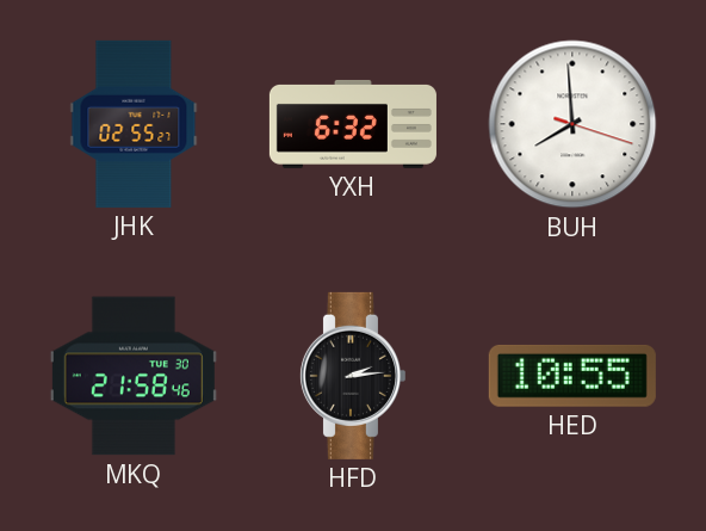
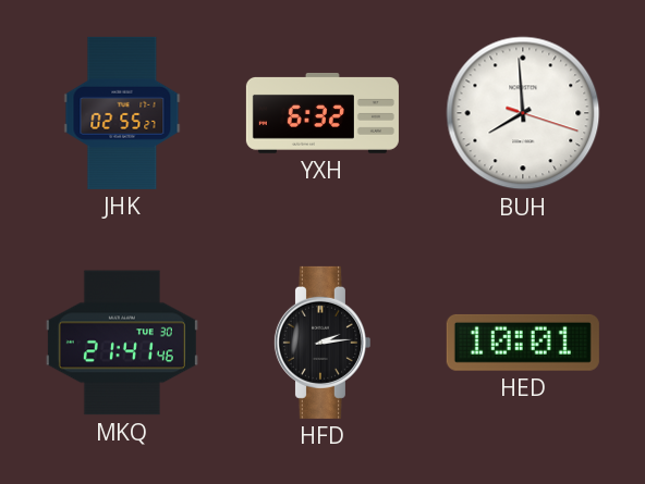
MKQ: 21:58 -> 21:41 (122, 343)
HED: 10:55 -> 10:01 (523, 343)
